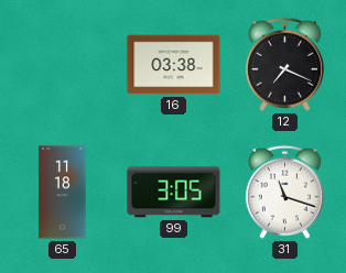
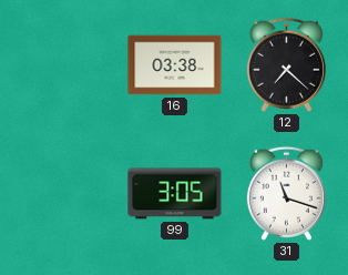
12: 7:19 -> 7:22 (286, 64)
65: 11:18 -> none (63, 193)
